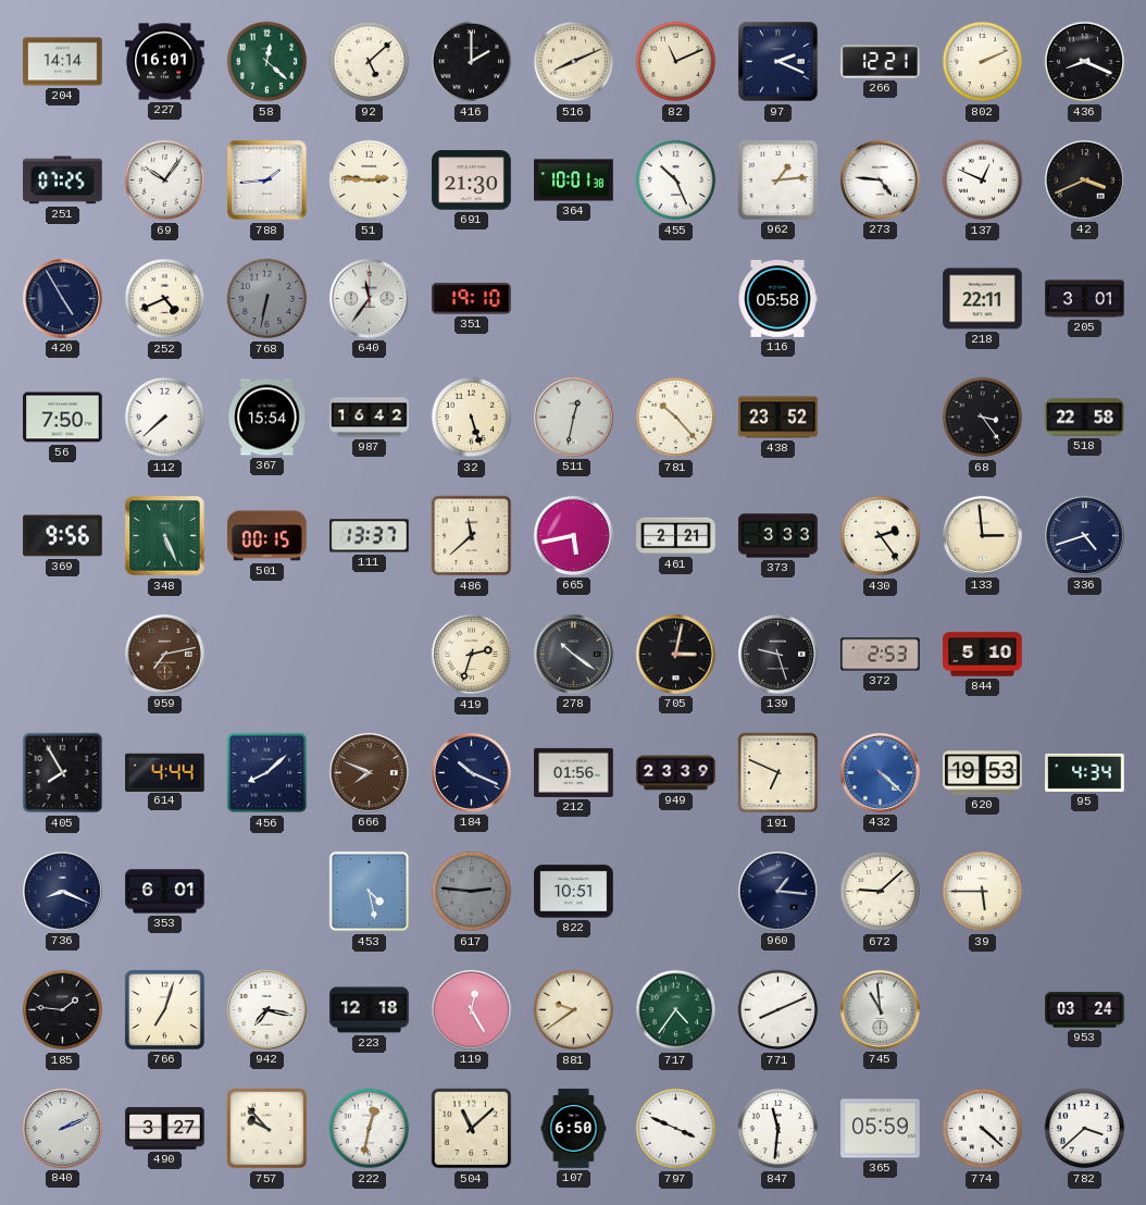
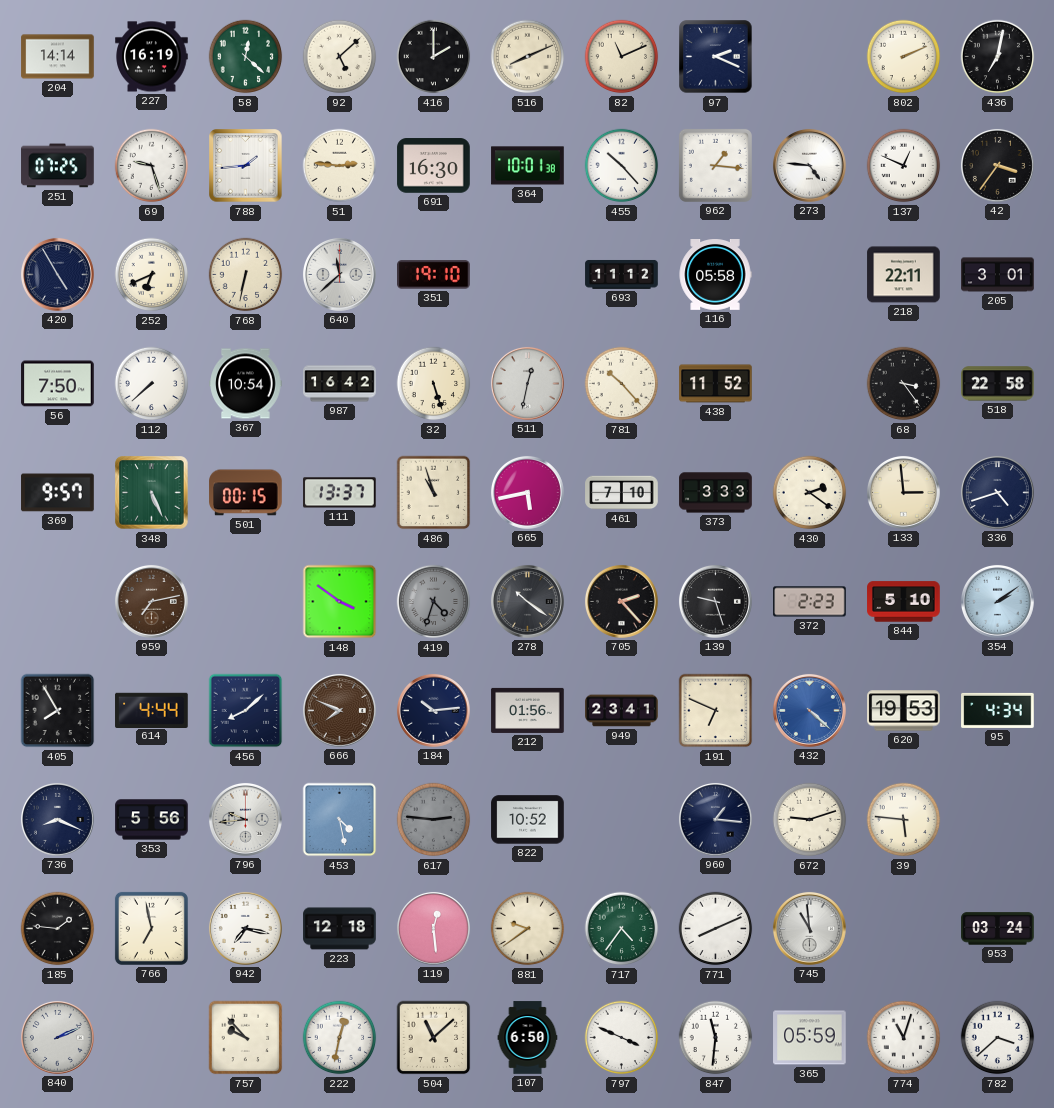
227: 16:01 -> 16:19 (152, 57)
266: 12:21 -> none (881, 62)
436: 8:19 -> 7:02 (998, 57)
69: 10:06 -> 9:27 (152, 166)
691: 21:30 -> 16:30 (434, 166)
455: 10:26 -> 10:23 (622, 166)
962: 1:14 -> 1:16 (715, 165)
42: 3:41 -> 3:36 (997, 165)
252: 4:41 -> 6:41 (152, 275)
768 dial: grey -> cream (246, 275)
640: 11:36 -> 11:38 (339, 274)
693: none -> 11:12 (622, 275)
367: 15:54 -> 10:54 (246, 384)
438: 23:52 -> 11:52 (716, 384)
369: 9:56 -> 9:57 (58, 493)
486: 11:38 -> 10:57 (434, 493)
461: 2:21 -> 7:10 (622, 493)
430: 2:24 -> 2:21 (810, 493)
148: none -> 3:51 (340, 602)
419: 2:33 -> 4:33 (434, 602)
419 dial: cream -> grey (434, 602)
705: 3:02 -> 2:23 (621, 601)
372: 2:53 -> 2:23 (810, 602)
354: none -> 2:09 (997, 601)
184: 10:19 -> 10:14 (433, 710)
949: 23:39 -> 23:41 (622, 711)
353: 6:01 -> 5:56 (152, 820)
796: none -> 9:44 (245, 819)
822: 10:51 -> 10:52 (528, 820)
672: 9:08 -> 9:12 (810, 820)
39: 5:45 -> 5:46 (904, 820)
766: 7:03 -> 6:58 (151, 928)
119: 12:25 -> 12:29 (433, 928)
490: 3:27 -> none (165, 1128)
774: 4:22 -> 11:03 (904, 1038)
